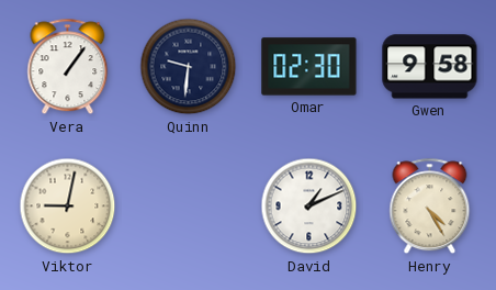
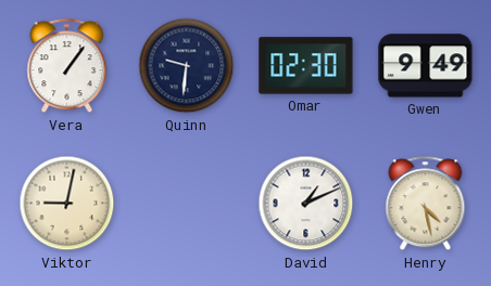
Gwen: 9:58 -> 9:49 (426, 66)
Henry: 4:25 -> 4:28 (426, 204)
